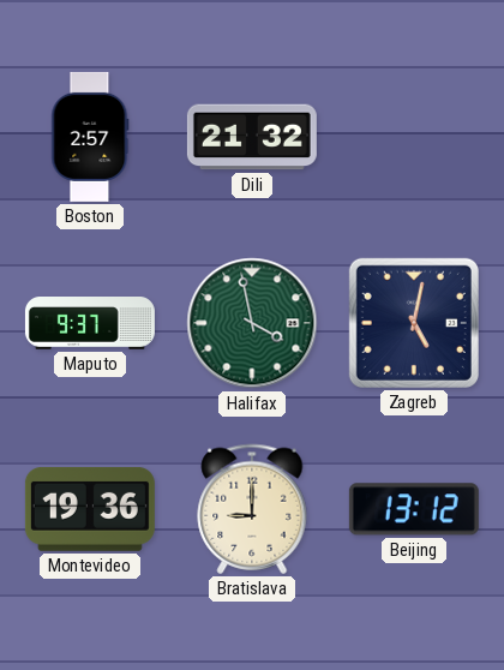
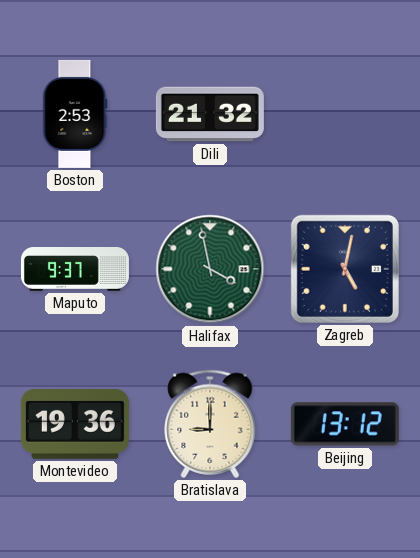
Boston: 2:57 -> 2:53 (75, 114)
